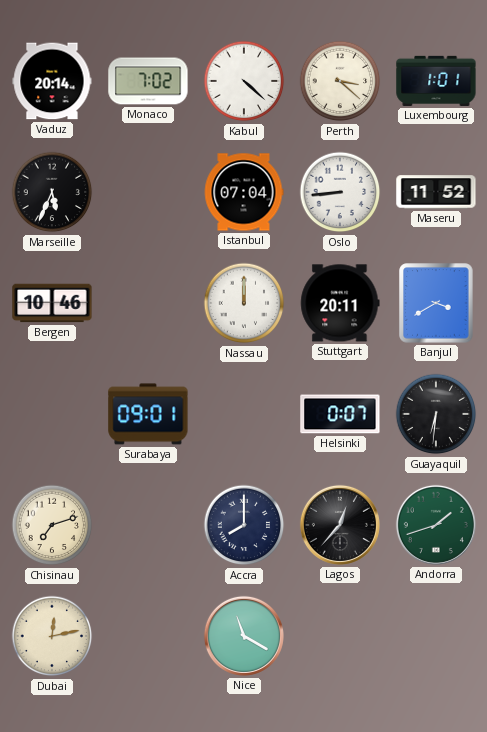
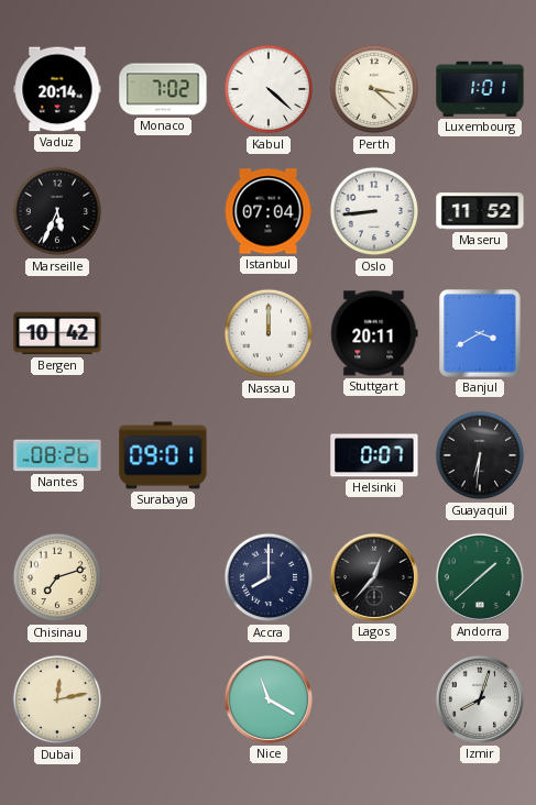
Bergen: 10:46 -> 10:42 (57, 333)
Nantes: none -> 08:26 (57, 455)
Andorra: 1:42 -> 1:38 (480, 577)
Izmir: none -> 8:03 (480, 699)
